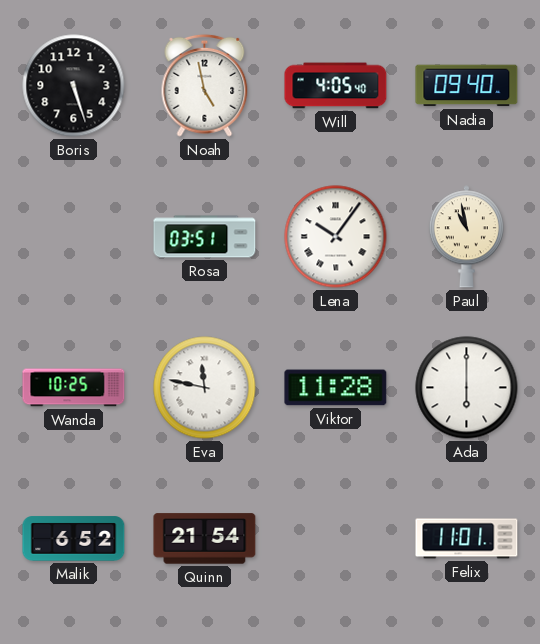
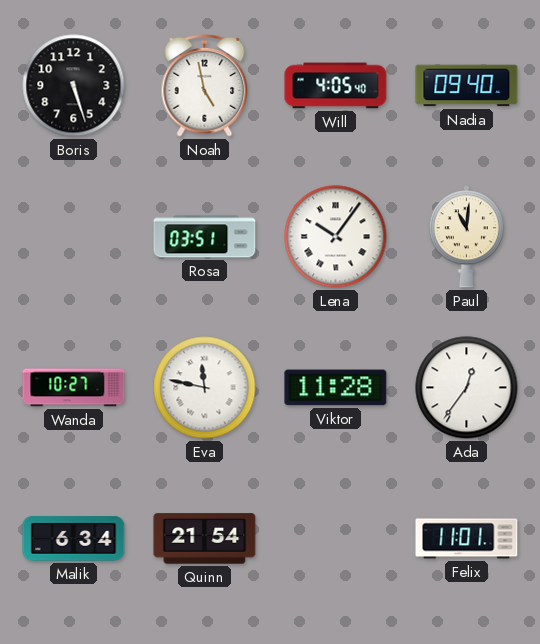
Paul: 10:58 -> 11:01 (466, 237)
Wanda: 10:25 -> 10:27 (74, 388)
Ada: 6:00 -> 12:36 (467, 388)
Malik: 6:52 -> 6:34 (74, 539)
